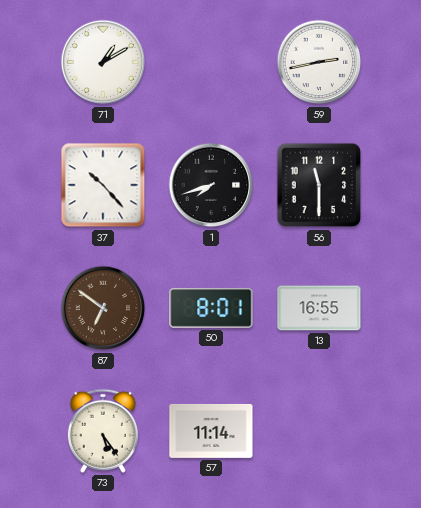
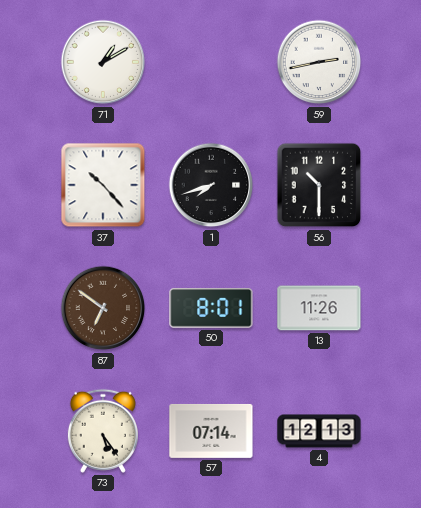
56: 11:30 -> 10:30 (319, 185)
13: 16:55 -> 11:26 (319, 308)
57: 11:14 -> 07:14 (211, 431)
4: none -> 12:13 (319, 431)
